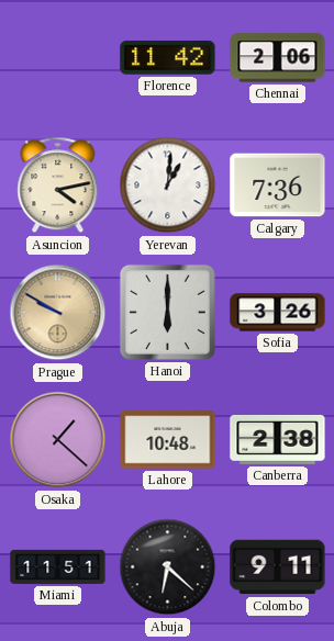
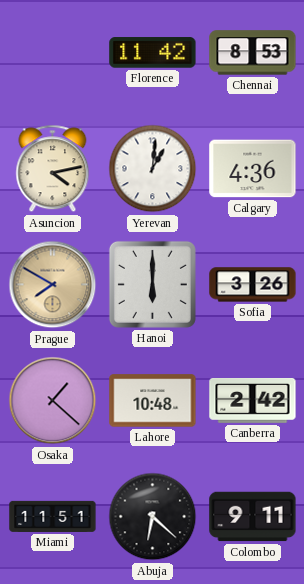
Chennai: 2:06 -> 8:53 (253, 53)
Calgary: 7:36 -> 4:36 (253, 169)
Prague: 9:50 -> 7:50 (53, 285)
Canberra: 2:38 -> 2:42 (253, 401)
